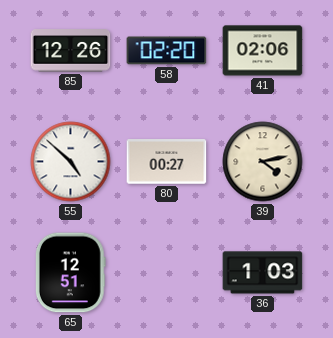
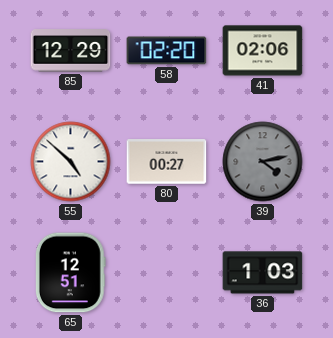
85: 12:26 -> 12:29 (71, 51)
39 dial: cream -> grey (263, 162)
